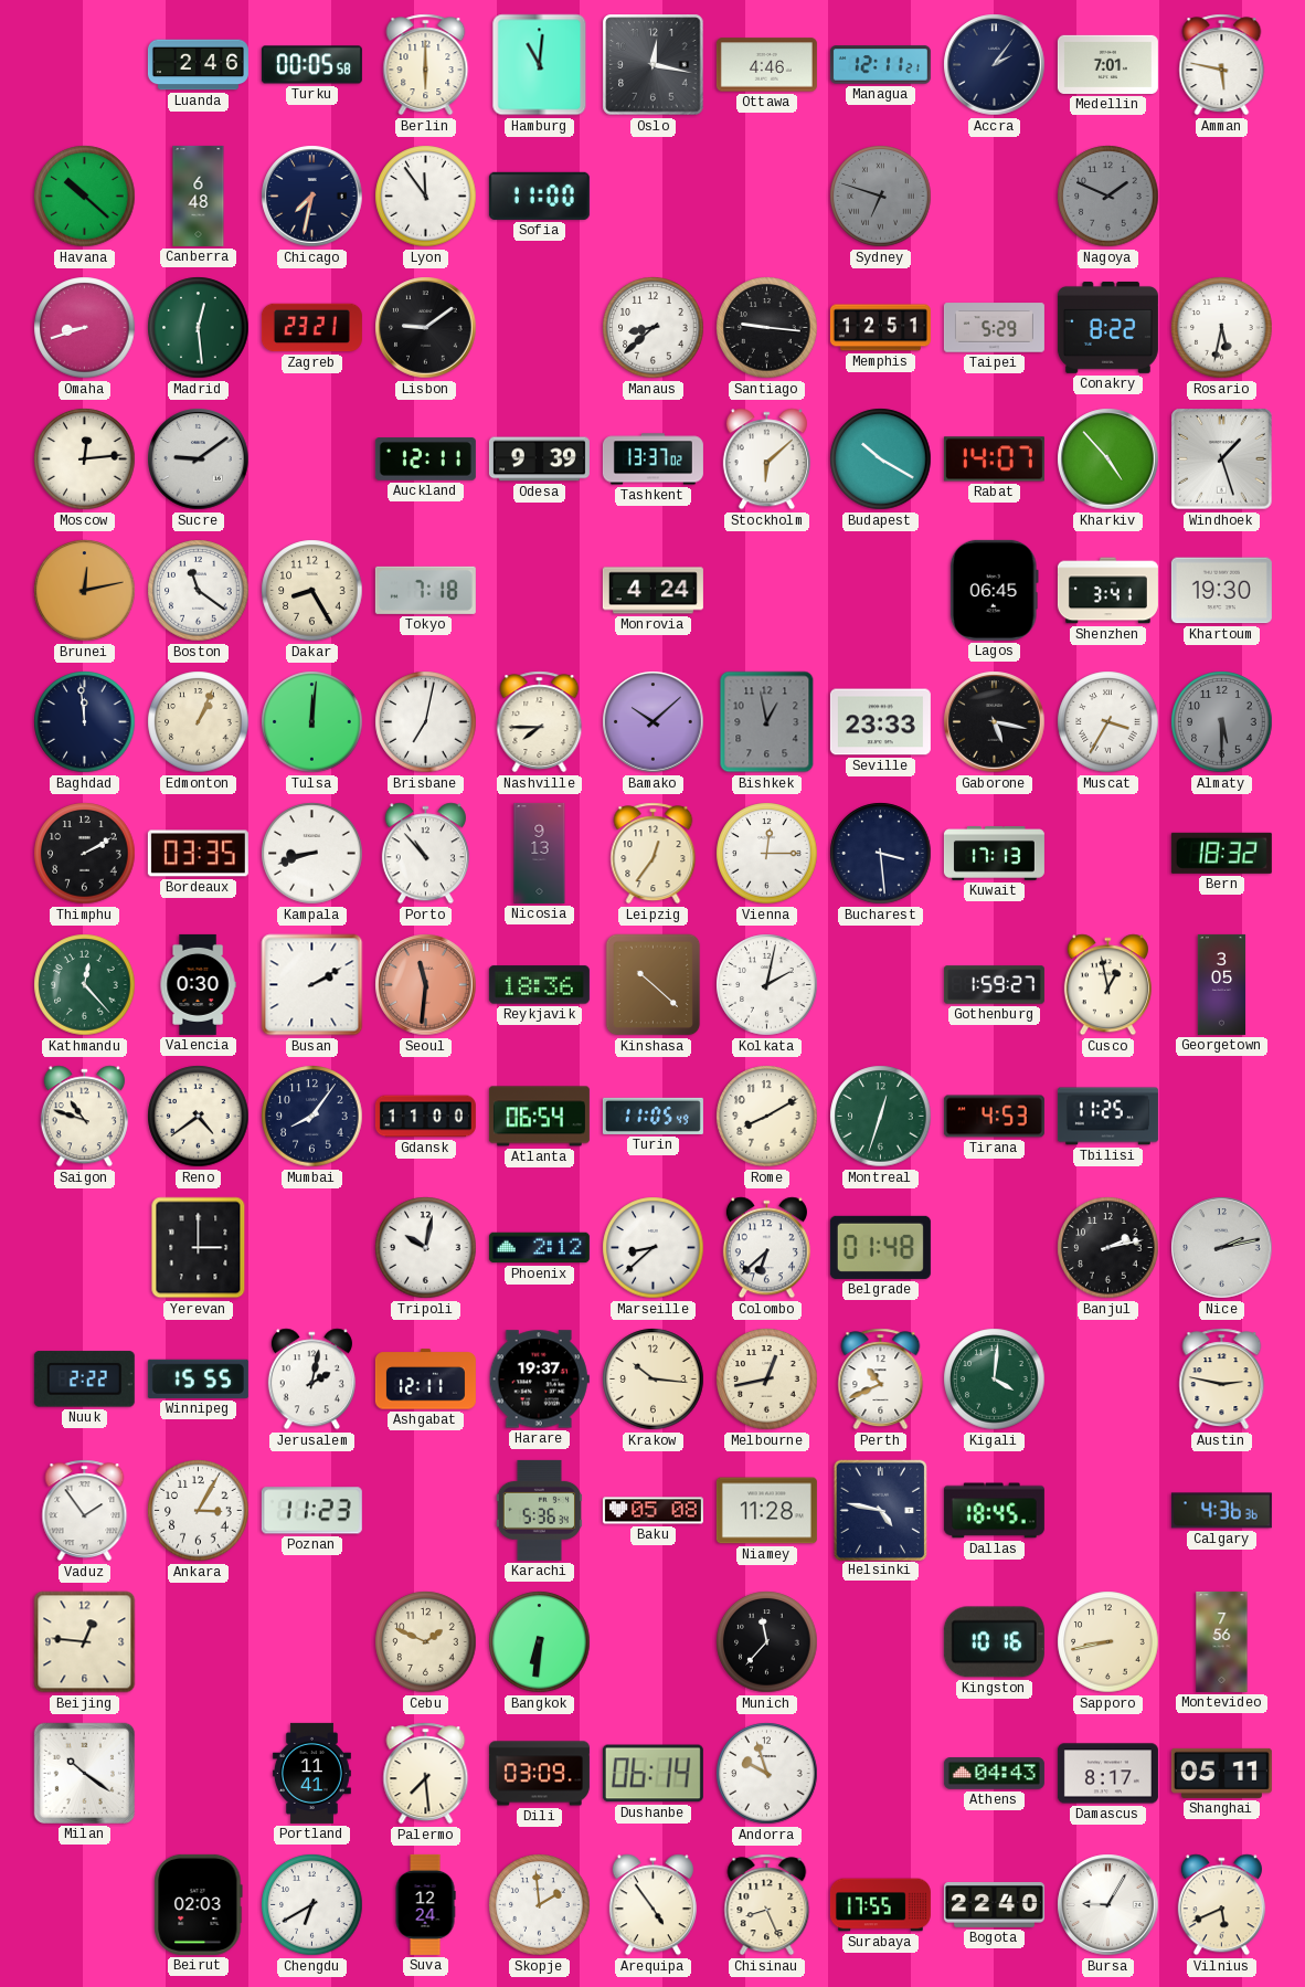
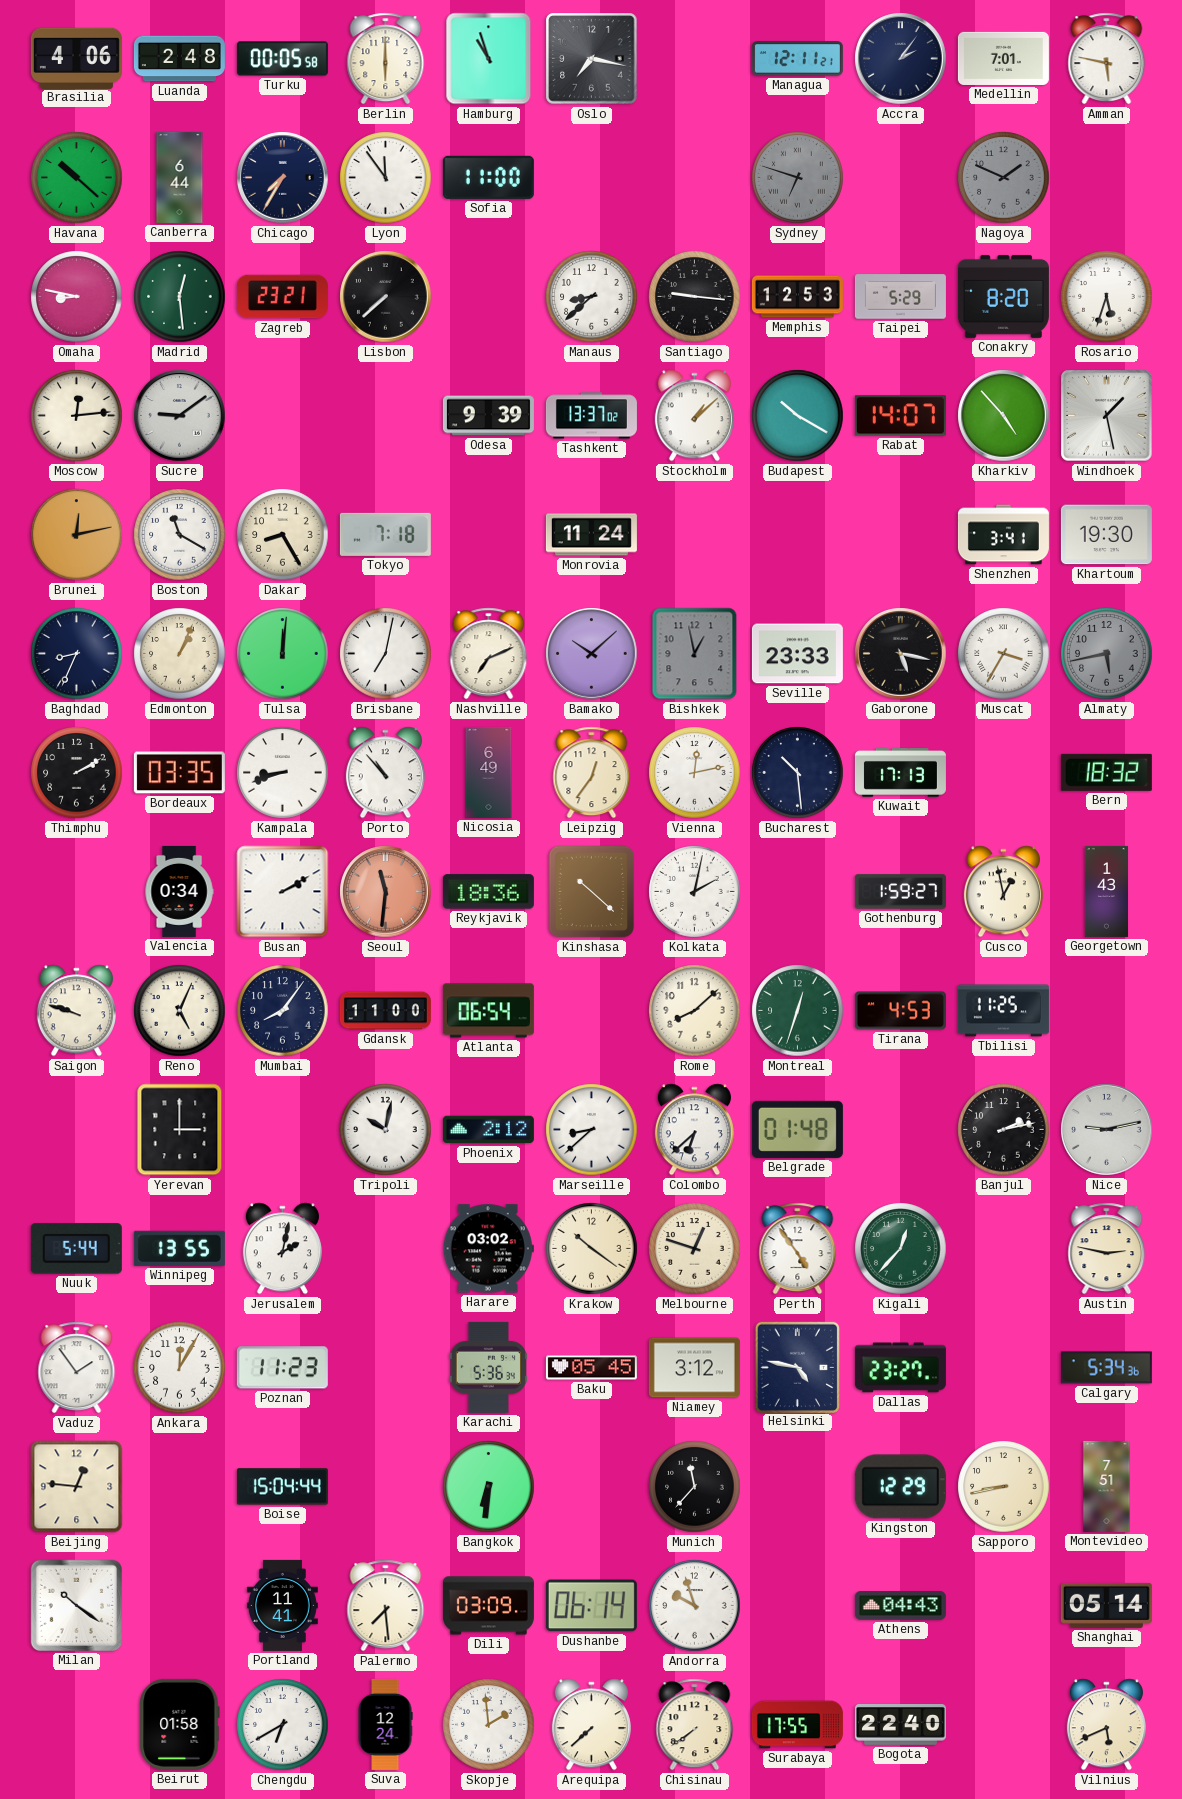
Brasilia: none -> 4:06 (76, 58)
Luanda: 2:46 -> 2:48 (179, 59)
Hamburg: 11:01 -> 10:57 (489, 59)
Oslo: 12:17 -> 7:17 (592, 59)
Ottawa: 4:46 -> none (766, 65)
Canberra: 6:48 -> 6:44 (180, 177)
Chicago: 7:32 -> 7:35 (283, 178)
Omaha: 8:42 -> 8:47 (77, 297)
Lisbon: 9:09 -> 7:38 (386, 297)
Memphis: 12:51 -> 12:53 (797, 297)
Conakry: 8:22 -> 8:20 (1003, 296)
Rosario: 5:32 -> 5:33 (1107, 297)
Auckland: 12:11 -> none (425, 459)
Stockholm: 6:08 -> 1:08 (694, 416)
Windhoek: 1:27 -> 1:28 (1107, 416)
Boston: 11:21 -> 11:20 (180, 535)
Monrovia: 4:24 -> 11:24 (591, 535)
Lagos: 06:45 -> none (994, 590)
Baghdad: 11:59 -> 8:34 (77, 654)
Nashville: 7:45 -> 7:11 (489, 654)
Almaty: 5:30 -> 5:43 (1107, 654)
Nicosia: 9:13 -> 6:49 (489, 772)
Vienna: 12:15 -> 12:13 (695, 773)
Bucharest: 3:29 -> 10:29 (798, 773)
Kathmandu: 12:23 -> none (85, 985)
Valencia: 0:30 -> 0:34 (179, 891)
Georgetown: 3:05 -> 1:43 (1107, 891)
Saigon: 10:48 -> 9:48 (76, 1011)
Reno: 4:39 -> 5:04 (180, 1011)
Turin: 11:05 -> none (652, 1116)
Rome: 8:10 -> 8:08 (695, 1011)
Nice: 2:13 -> 9:13 (1107, 1130)
Nuuk: 2:22 -> 5:44 (76, 1249)
Winnipeg: 15:55 -> 13:55 (179, 1248)
Ashgabat: 12:11 -> none (425, 1380)
Harare: 19:37 -> 03:02 (488, 1249)
Krakow: 10:16 -> 10:21 (592, 1249)
Melbourne: 12:43 -> 12:48 (695, 1249)
Perth: 10:41 -> 4:54 (798, 1249)
Kigali: 4:01 -> 12:37 (901, 1249)
Ankara: 3:05 -> 12:05 (180, 1368)
Baku: 05:08 -> 05:45 (591, 1368)
Niamey: 11:28 -> 3:12 (694, 1368)
Dallas: 18:45 -> 23:27 (900, 1368)
Calgary: 4:36 -> 5:34 (1106, 1368)
Boise: none -> 15:04 (282, 1487)
Cebu: 1:49 -> none (426, 1642)
Kingston: 10:16 -> 12:29 (900, 1487)
Montevideo: 7:56 -> 7:51 (1107, 1486)
Damascus: 8:17 -> none (1107, 1774)
Shanghai: 05:11 -> 05:14 (1106, 1605)
Beirut: 02:03 -> 01:58 (180, 1724)
Arequipa: 4:54 -> 7:38 (591, 1725)
Chisinau: 8:26 -> 7:39 (695, 1725)
Bursa: 9:05 -> none (1108, 1905)
